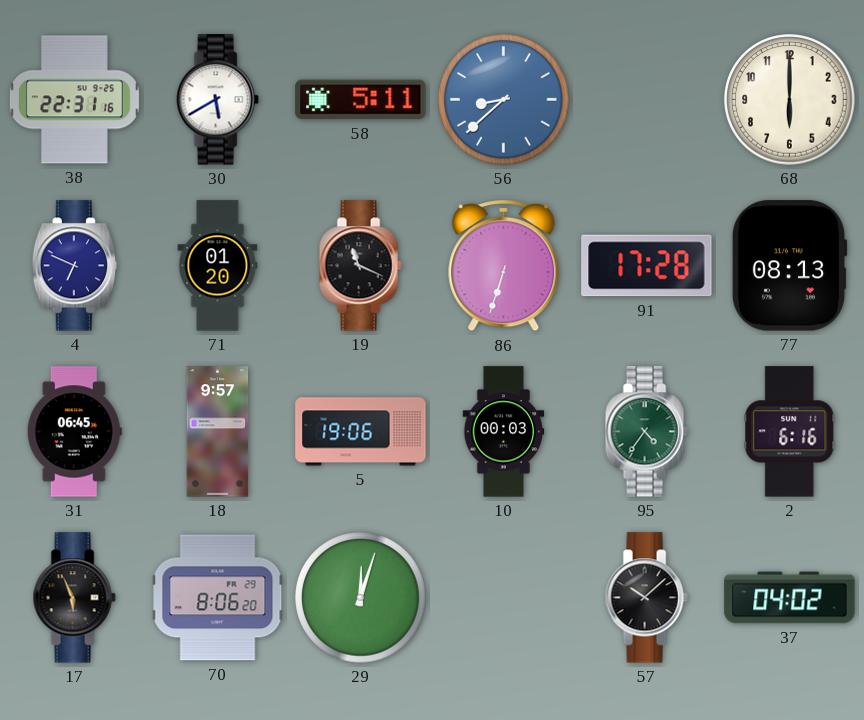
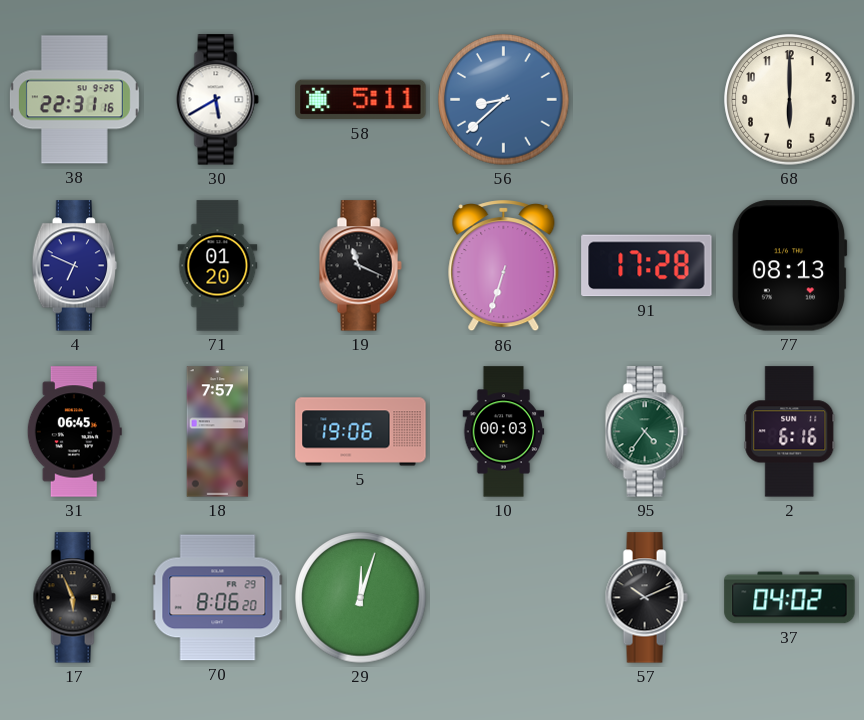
18: 9:57 -> 7:57 (218, 432)
57: 10:08 -> 10:11 (646, 598)
